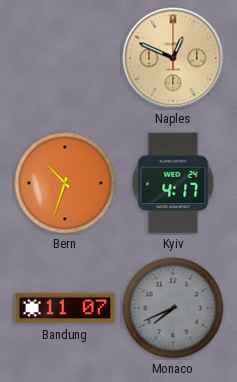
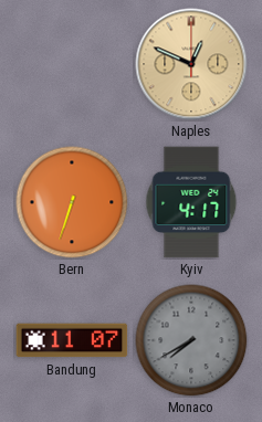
Bern: 10:33 -> 6:33 (72, 202)
Monaco: 7:41 -> 7:40 (191, 340)
